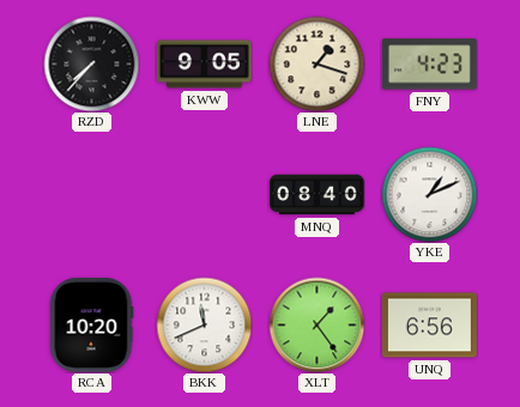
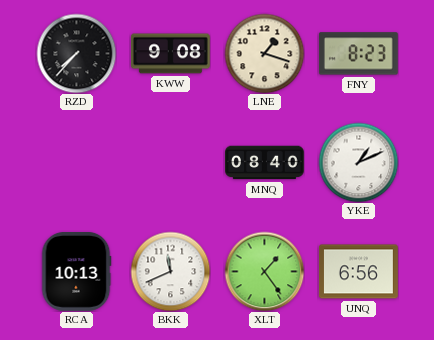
KWW: 9:05 -> 9:08 (170, 54)
FNY: 4:23 -> 8:23 (358, 54)
RCA: 10:20 -> 10:13 (76, 271)
